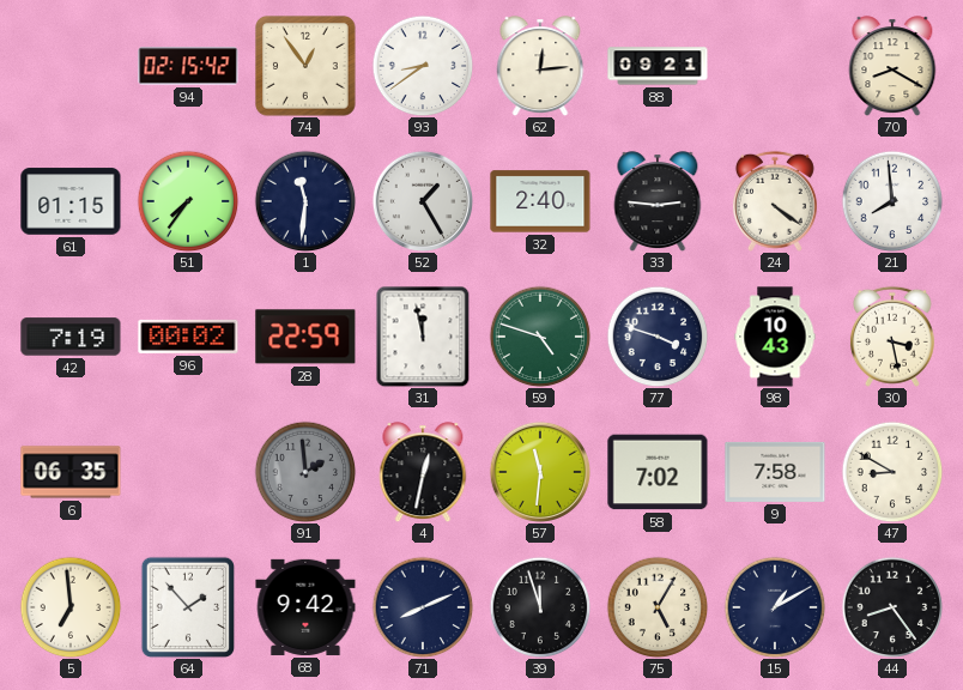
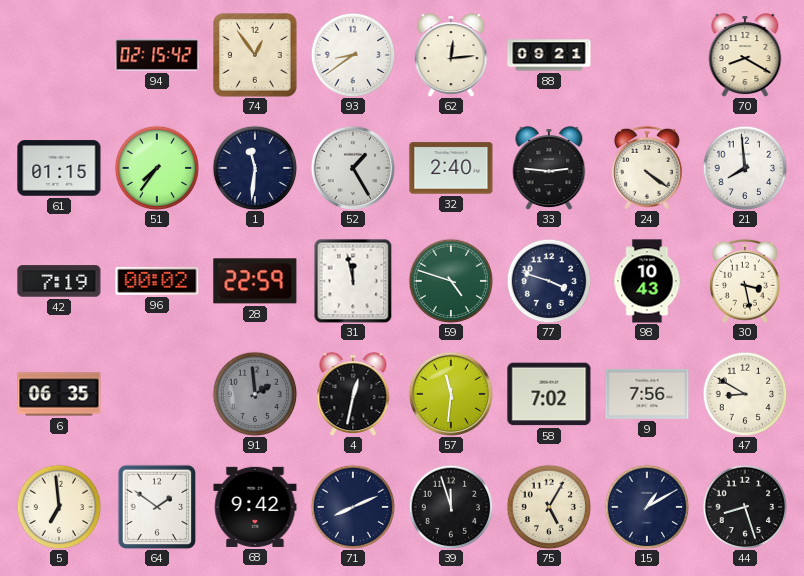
9: 7:58 -> 7:56 (647, 394)
64: 1:53 -> 1:51 (157, 507)
44: 8:24 -> 8:27 (745, 507)
